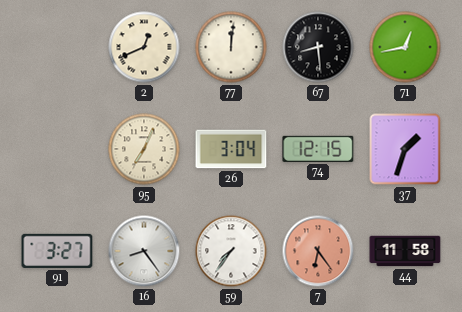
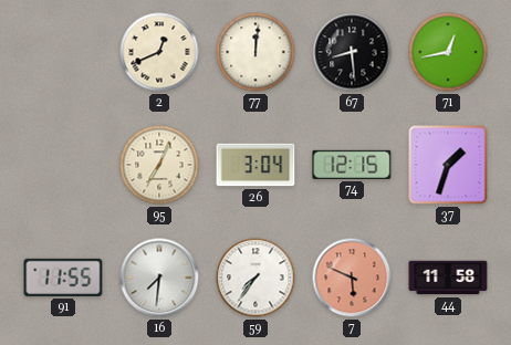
91: 3:27 -> 11:55 (63, 278)
16: 8:24 -> 7:31 (159, 278)
7: 6:24 -> 5:49 (352, 278)
